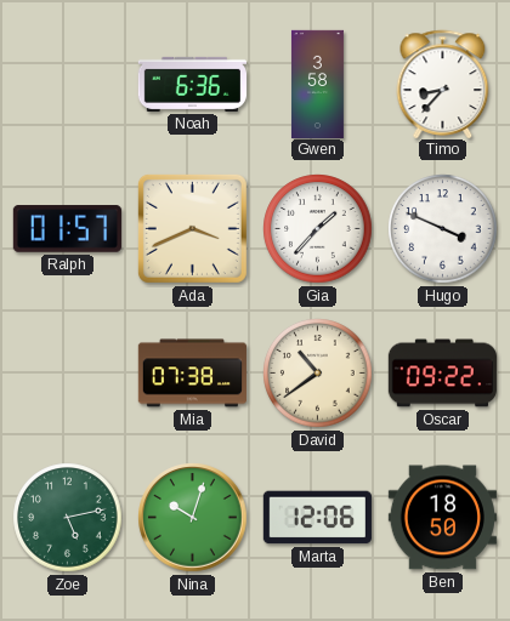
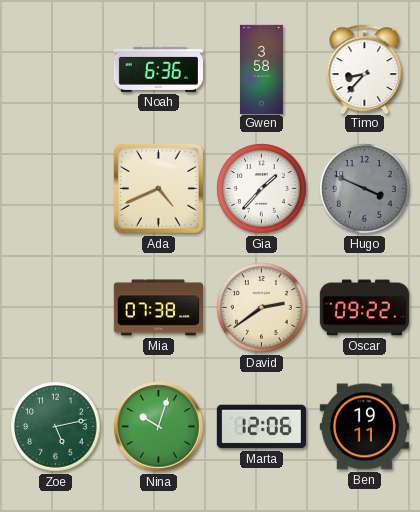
Ralph: 01:57 -> none (67, 229)
Ada: 3:41 -> 4:41 (158, 188)
Hugo dial: white -> grey (365, 189)
David: 10:39 -> 2:39 (262, 308)
Ben: 18:50 -> 19:11 (364, 427)
